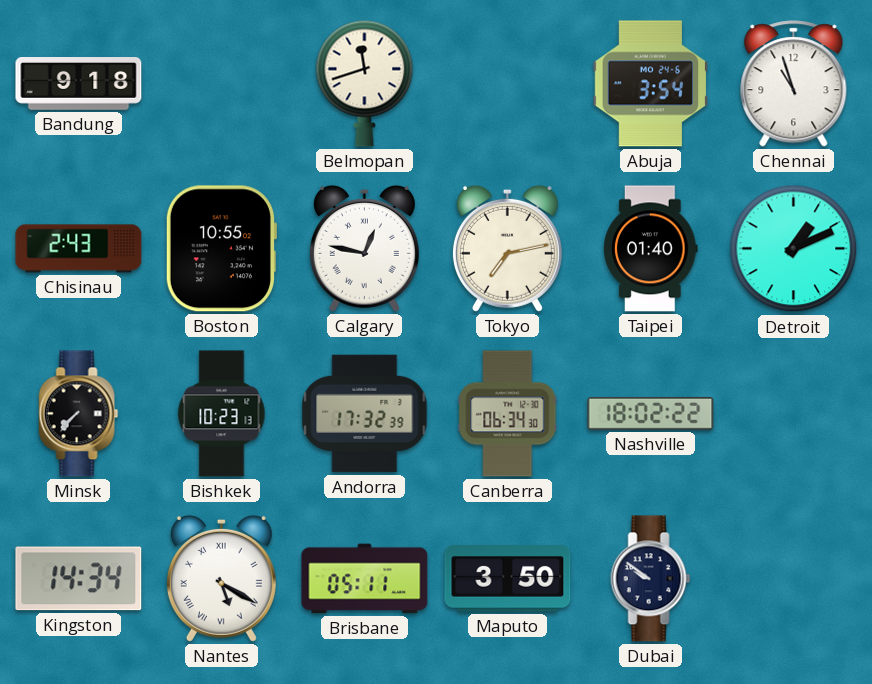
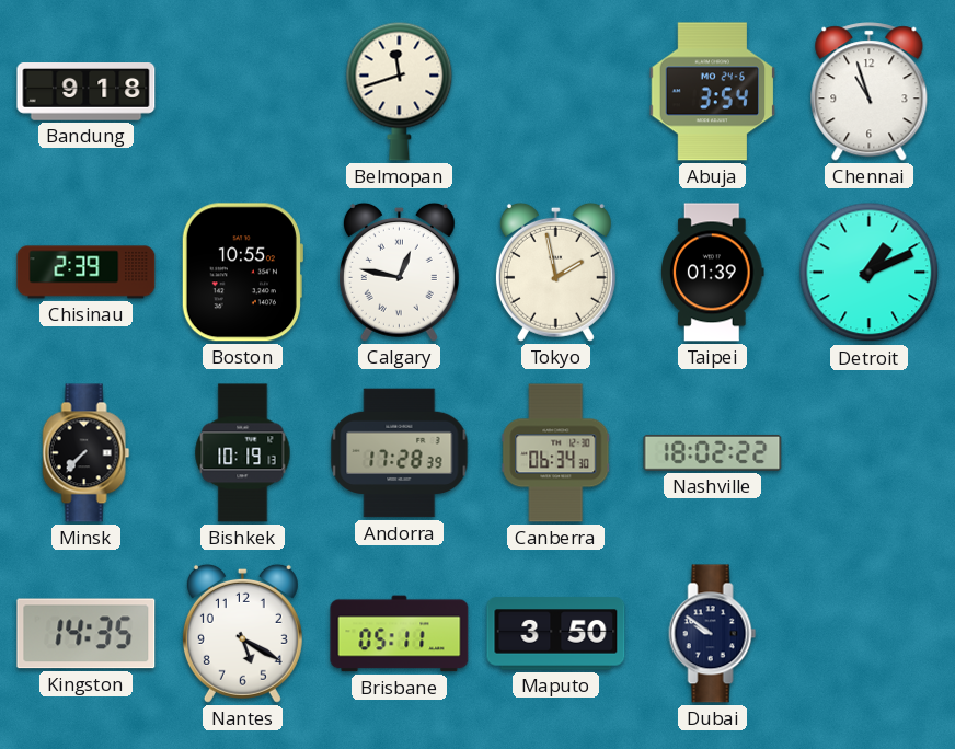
Chisinau: 2:43 -> 2:39 (87, 273)
Tokyo: 7:13 -> 1:58 (555, 272)
Taipei: 01:40 -> 01:39 (713, 273)
Bishkek: 10:23 -> 10:19 (243, 453)
Andorra: 17:32 -> 17:28 (400, 453)
Kingston: 14:34 -> 14:35 (87, 634)
Nantes numerals: Roman -> Arabic (242, 633)
